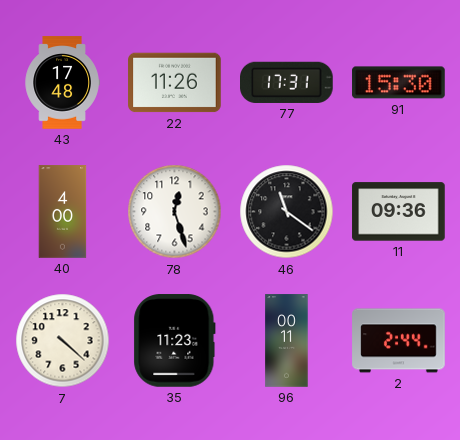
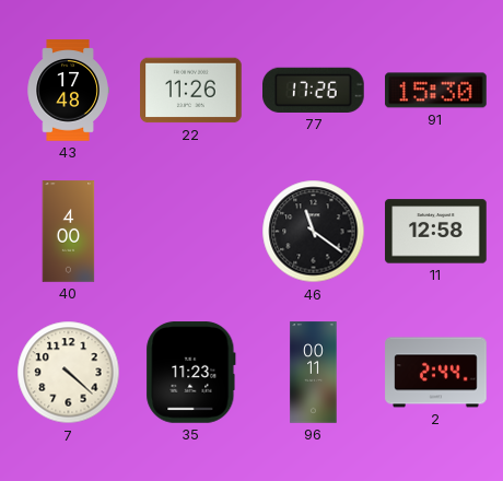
77: 17:31 -> 17:26 (314, 90)
78: 12:27 -> none (175, 212)
11: 09:36 -> 12:58 (436, 232)
